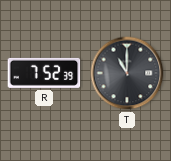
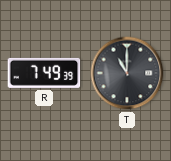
R: 7:52 -> 7:49 (44, 73)
